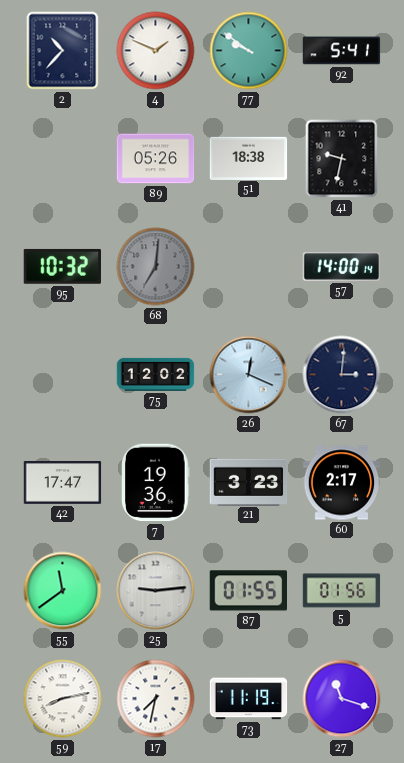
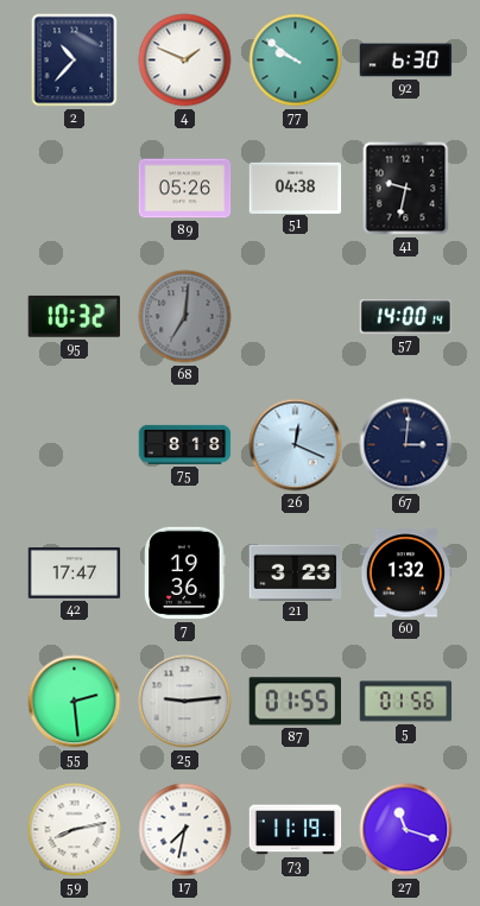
92: 5:41 -> 6:30 (406, 61)
51: 18:38 -> 04:38 (296, 188)
75: 12:02 -> 8:18 (185, 444)
60: 2:17 -> 1:32 (406, 574)
55: 11:39 -> 2:29 (75, 702)
